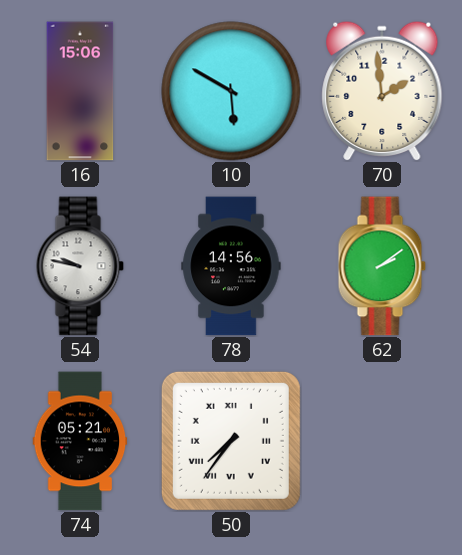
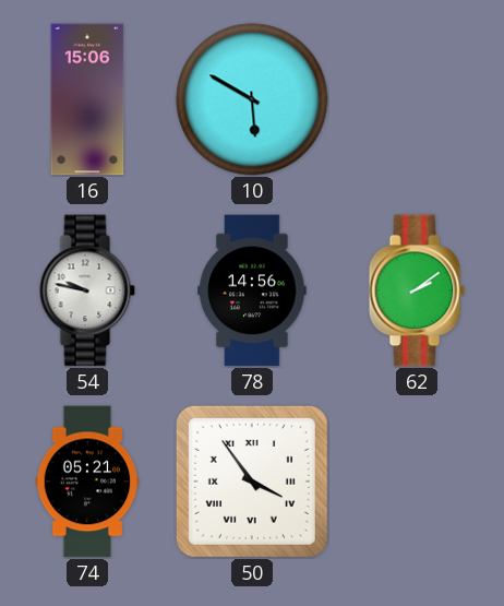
70: 1:59 -> none (382, 90)
50: 7:36 -> 3:54 (252, 482)
